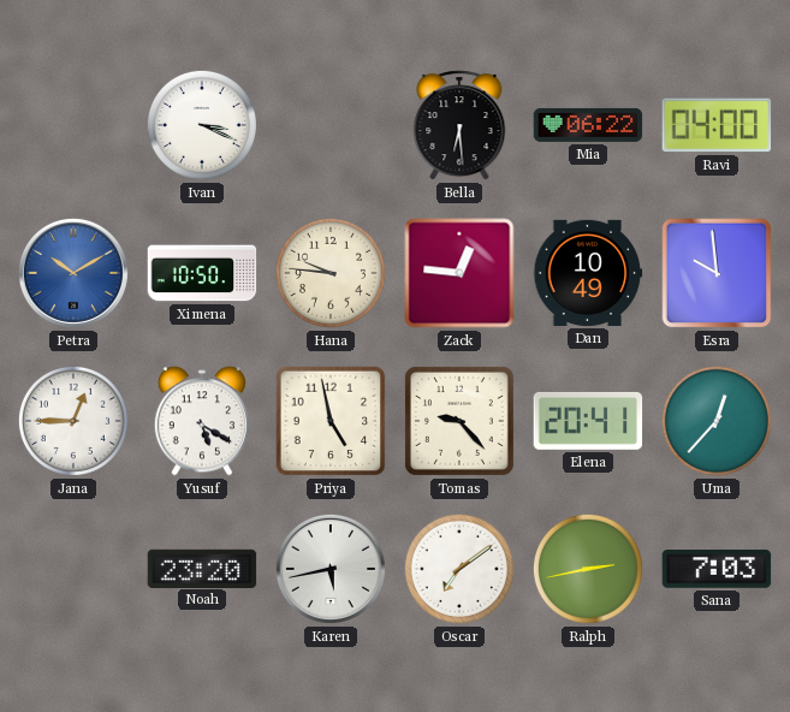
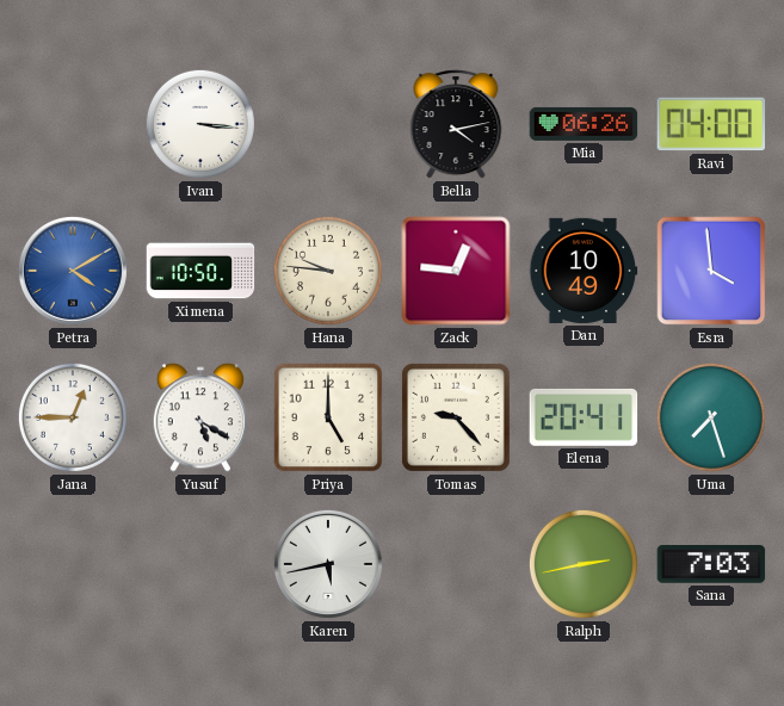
Ivan: 3:19 -> 3:16 (200, 124)
Bella: 6:29 -> 4:13 (456, 124)
Mia: 06:22 -> 06:26 (584, 124)
Petra: 10:10 -> 4:10 (73, 271)
Esra: 9:59 -> 3:59 (711, 271)
Priya: 4:58 -> 5:00 (328, 417)
Uma: 12:37 -> 7:27 (711, 417)
Noah: 23:20 -> none (202, 568)
Oscar: 7:09 -> none (459, 569)
